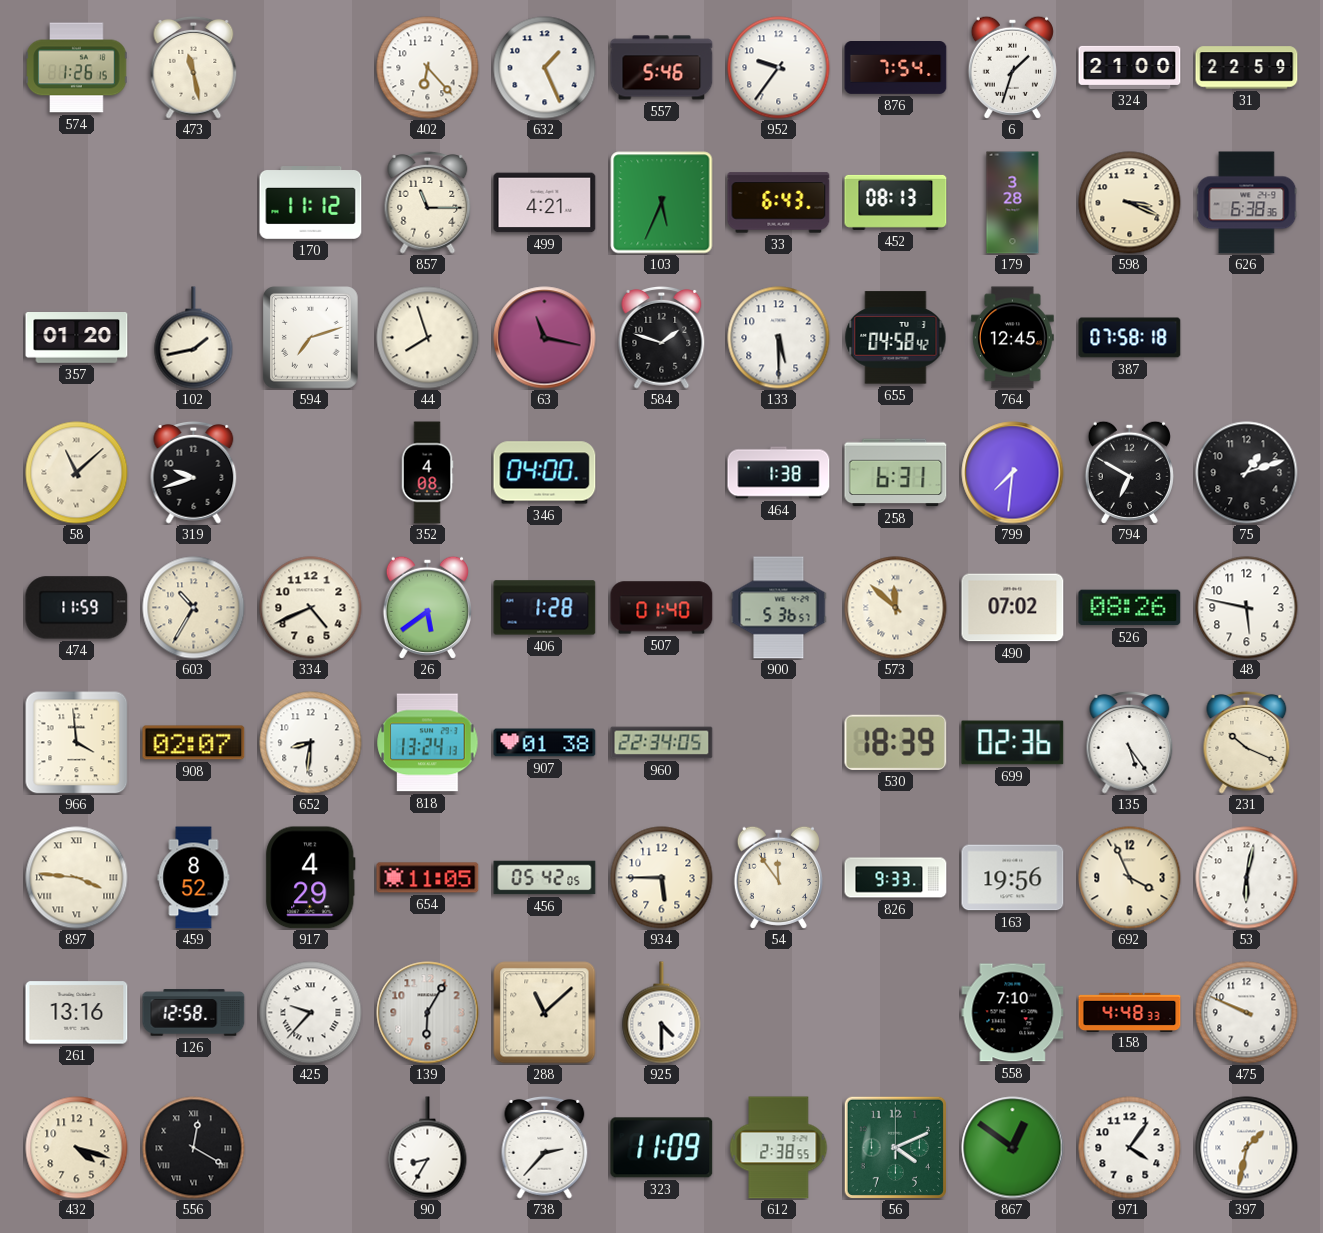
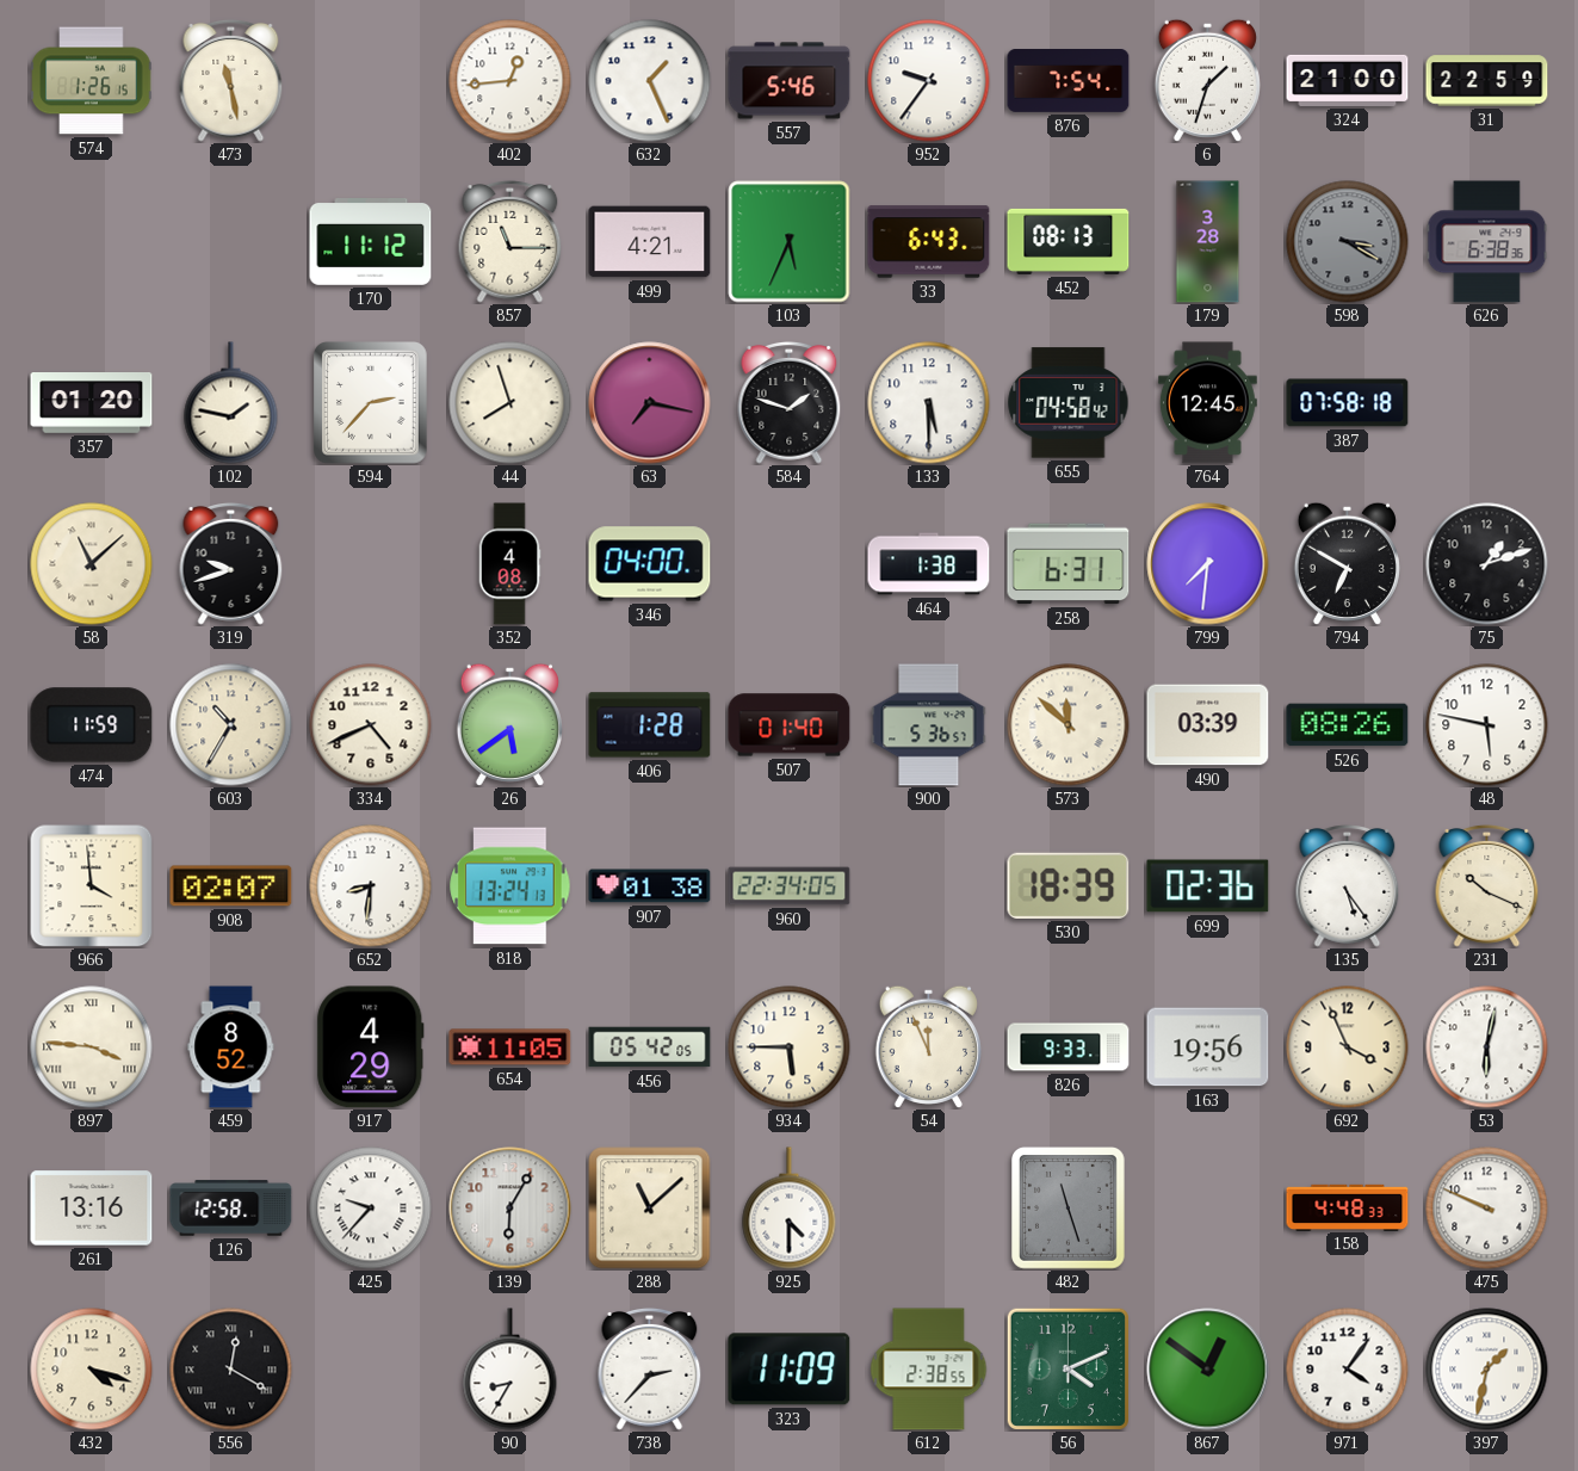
402: 6:23 -> 12:44 (510, 81)
598: 3:19 -> 3:20 (1348, 242)
598 dial: cream -> grey (1348, 242)
102: 1:43 -> 1:47 (231, 403)
594: 7:12 -> 2:37 (371, 403)
63: 11:17 -> 7:17 (650, 403)
490: 07:02 -> 03:39 (1208, 725)
54: 11:54 -> 11:56 (928, 1046)
482: none -> 11:27 (1069, 1209)
558: 7:10 -> none (1013, 1013)
